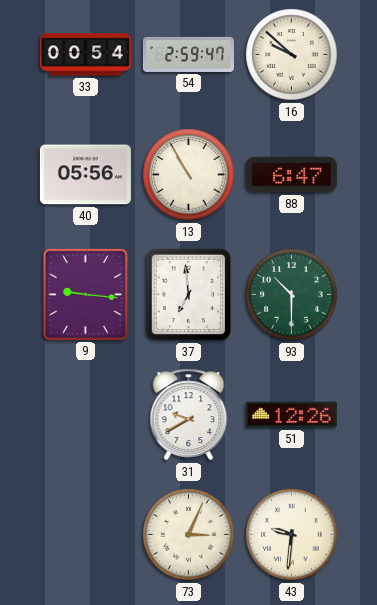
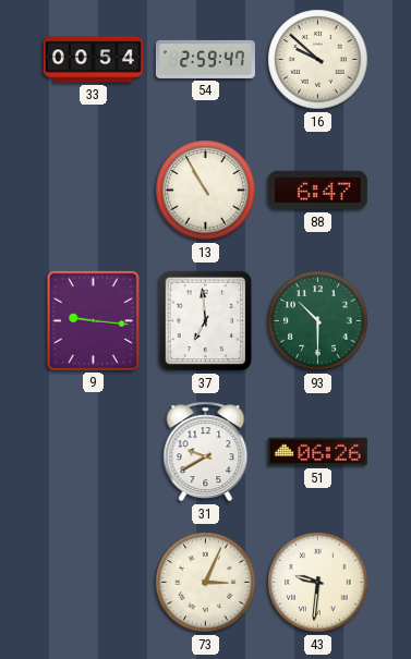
40: 05:56 -> none (85, 175)
51: 12:26 -> 06:26 (317, 452)
